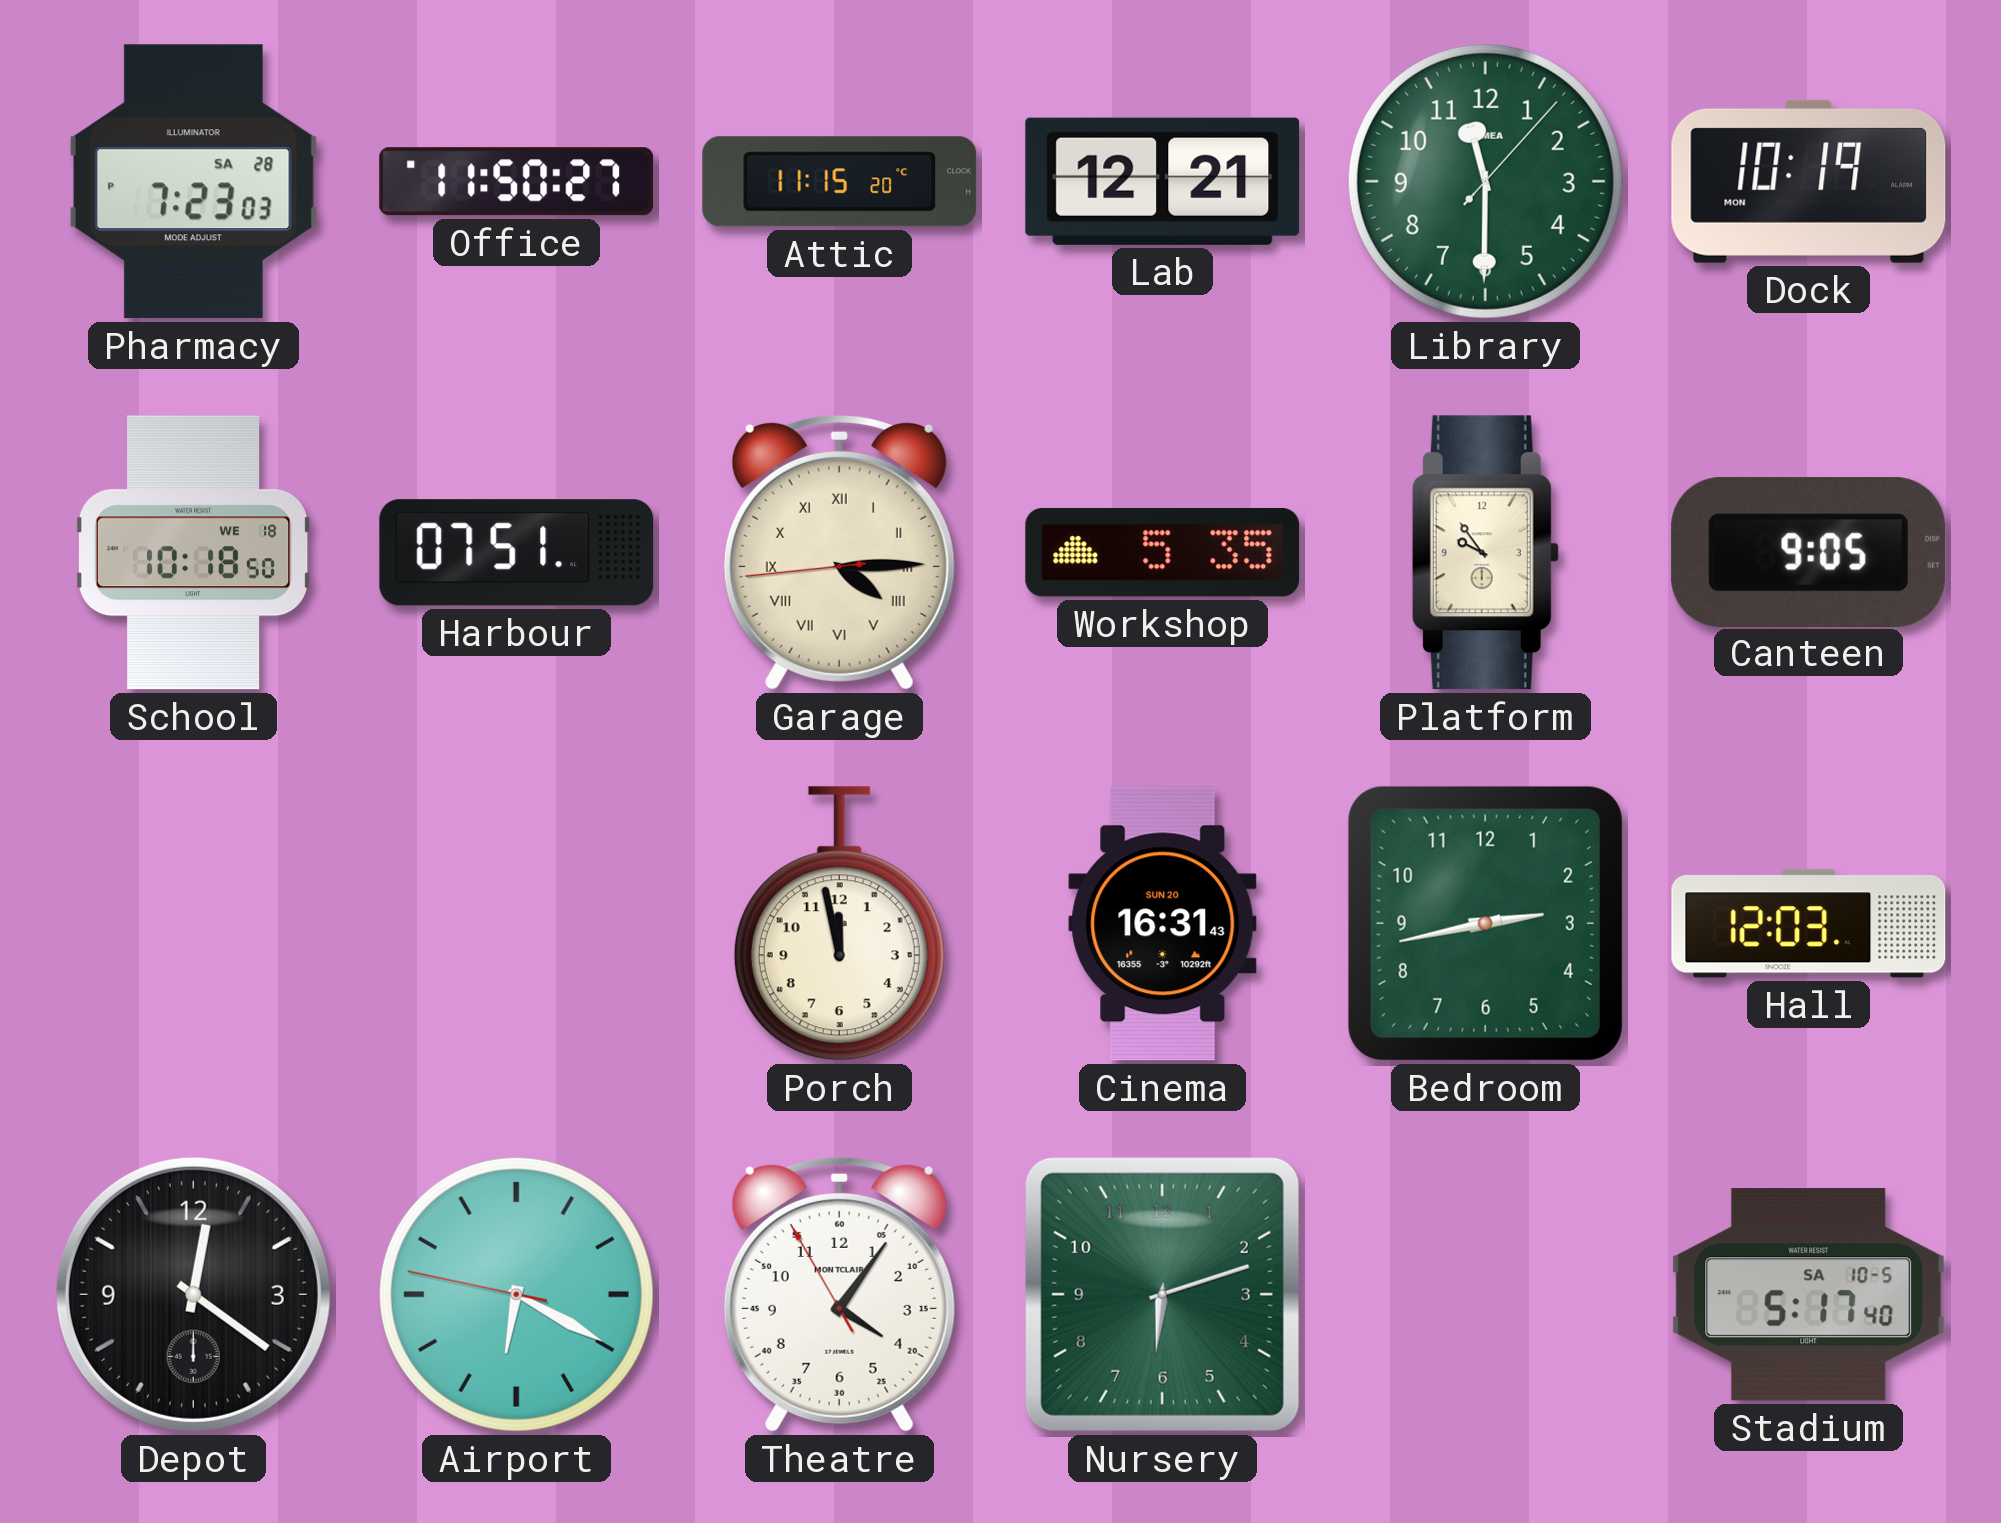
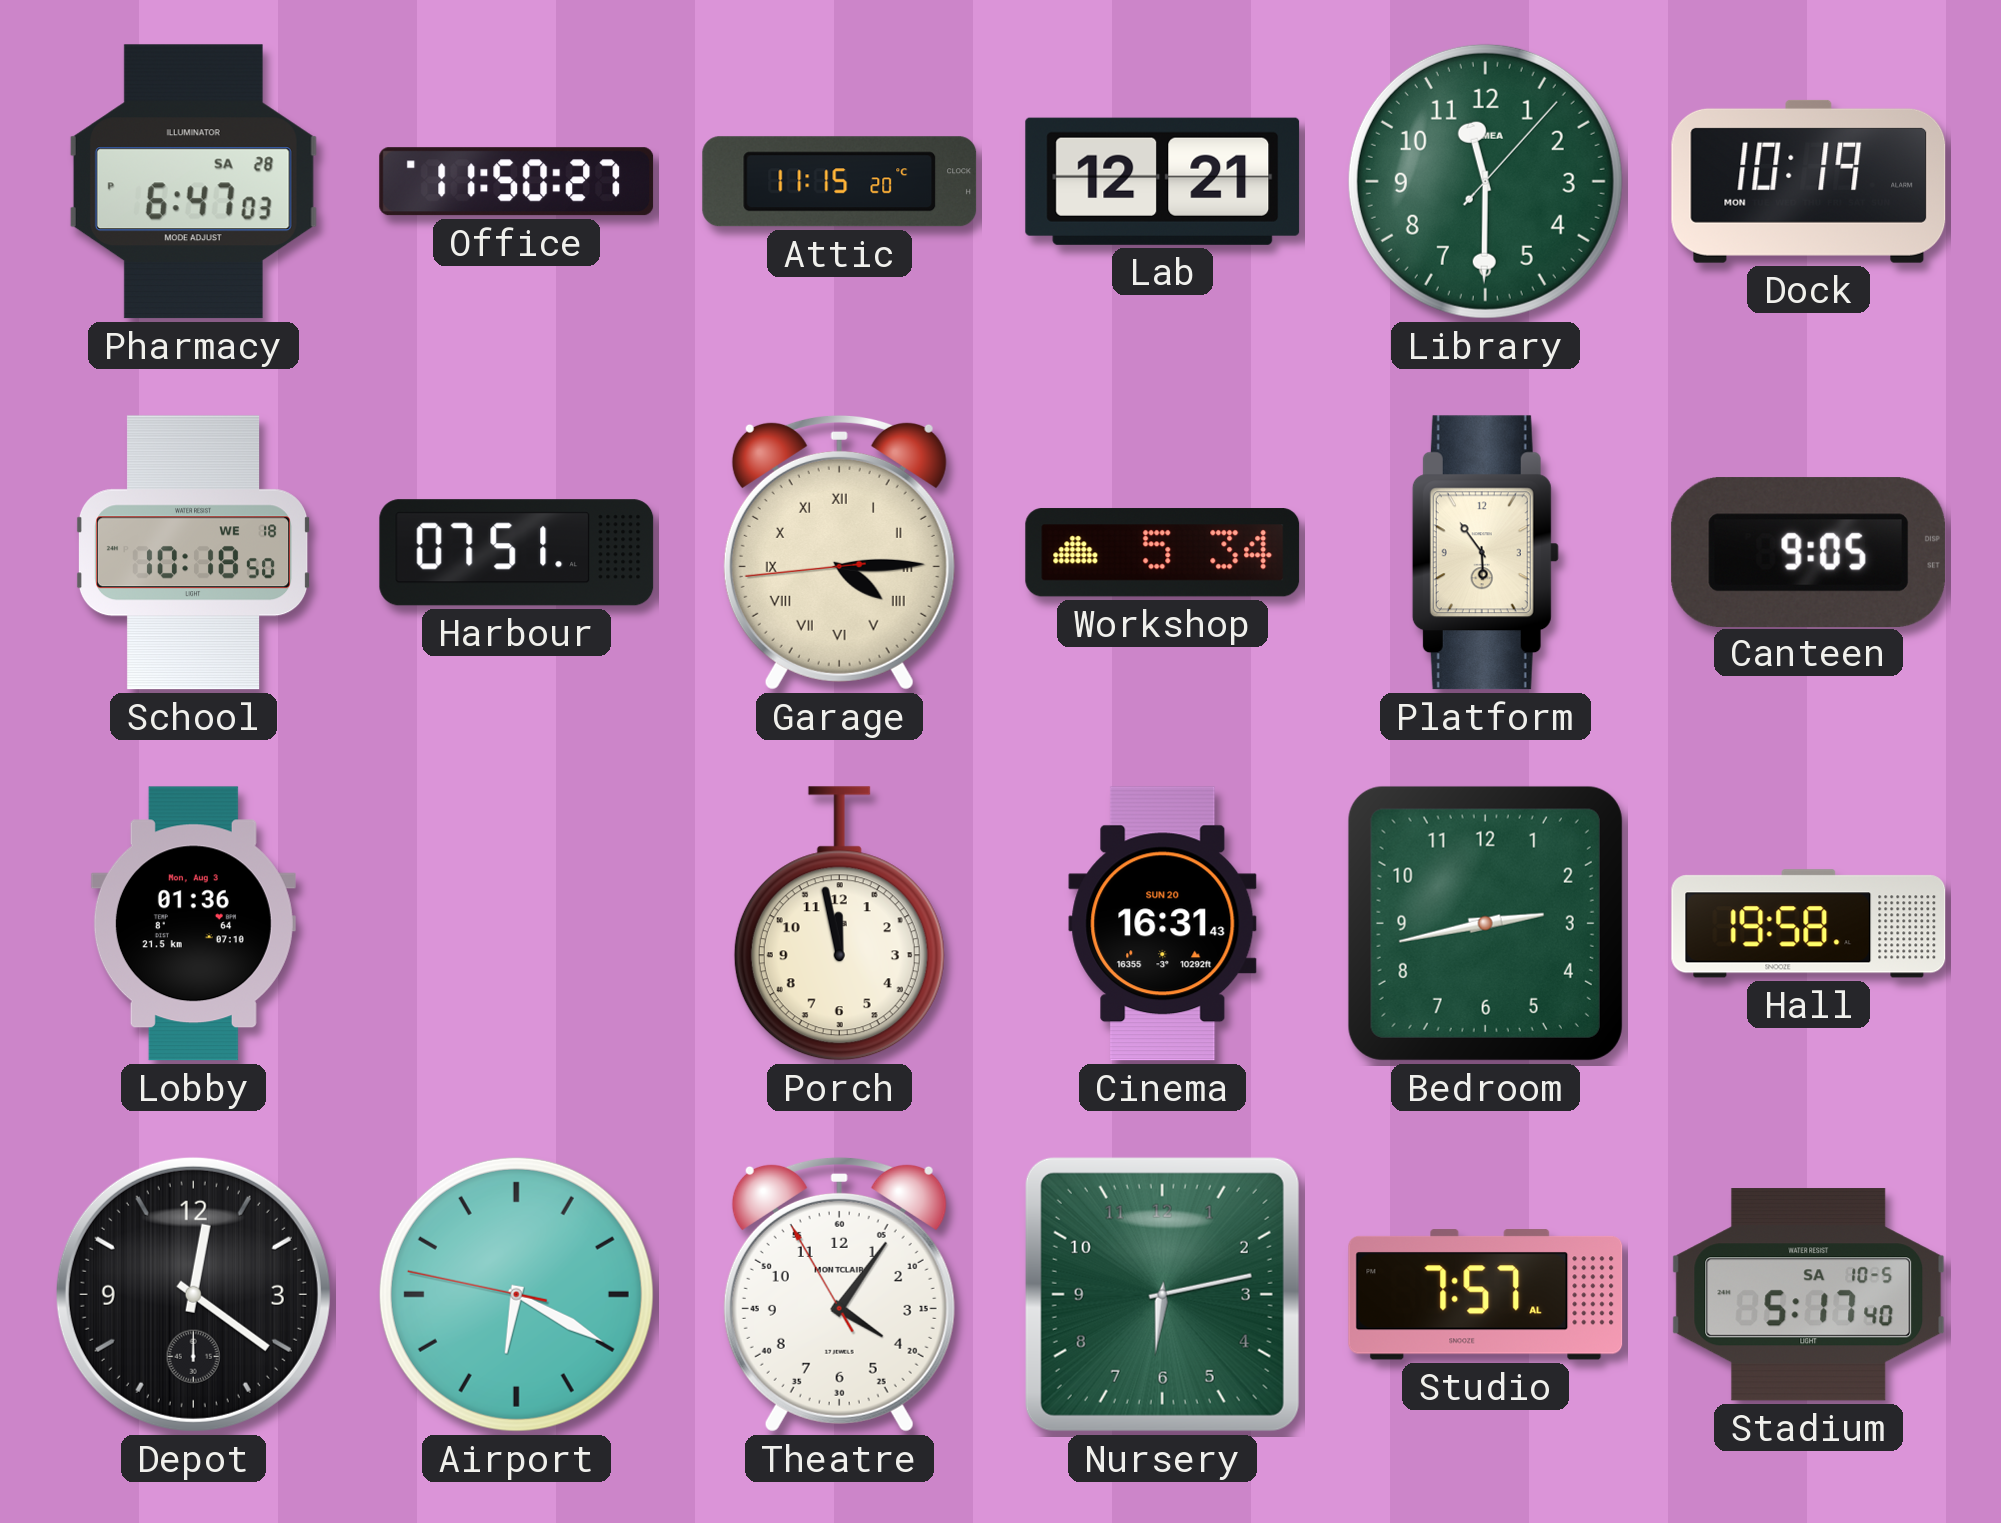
Pharmacy: 7:23 -> 6:47 (193, 182)
Workshop: 5:35 -> 5:34 (1163, 553)
Platform: 9:54 -> 5:54 (1485, 553)
Lobby: none -> 01:36 (193, 924)
Hall: 12:03 -> 19:58 (1809, 924)
Nursery: 6:12 -> 6:13 (1162, 1294)
Studio: none -> 7:57 (1486, 1295)
